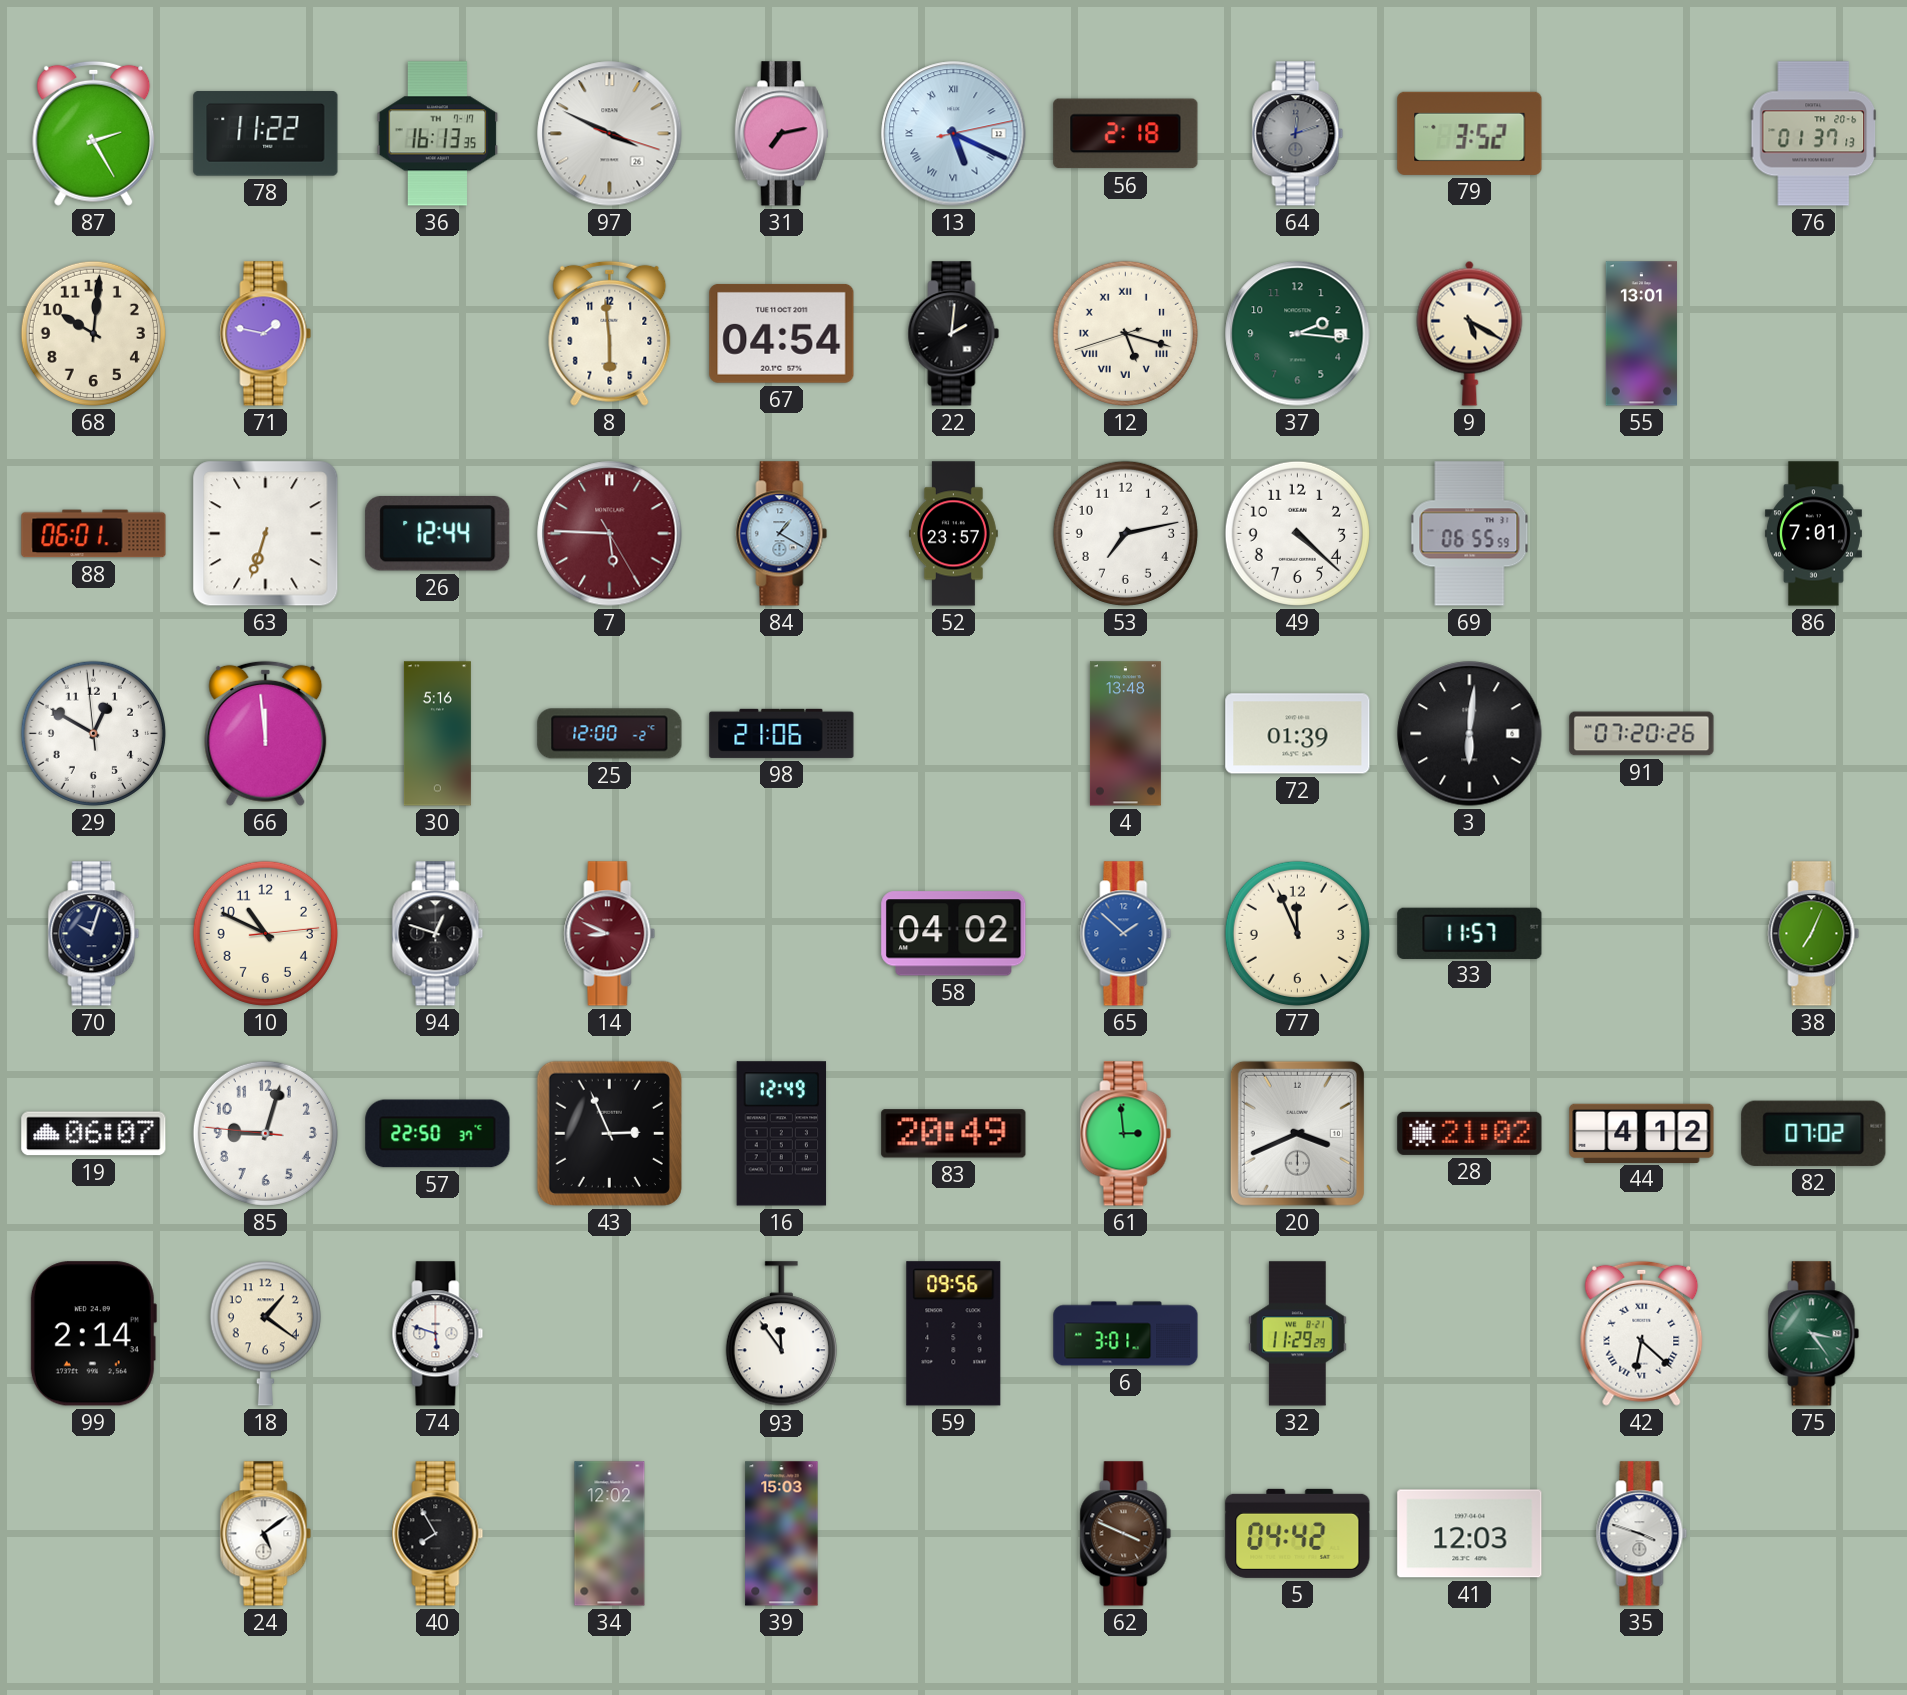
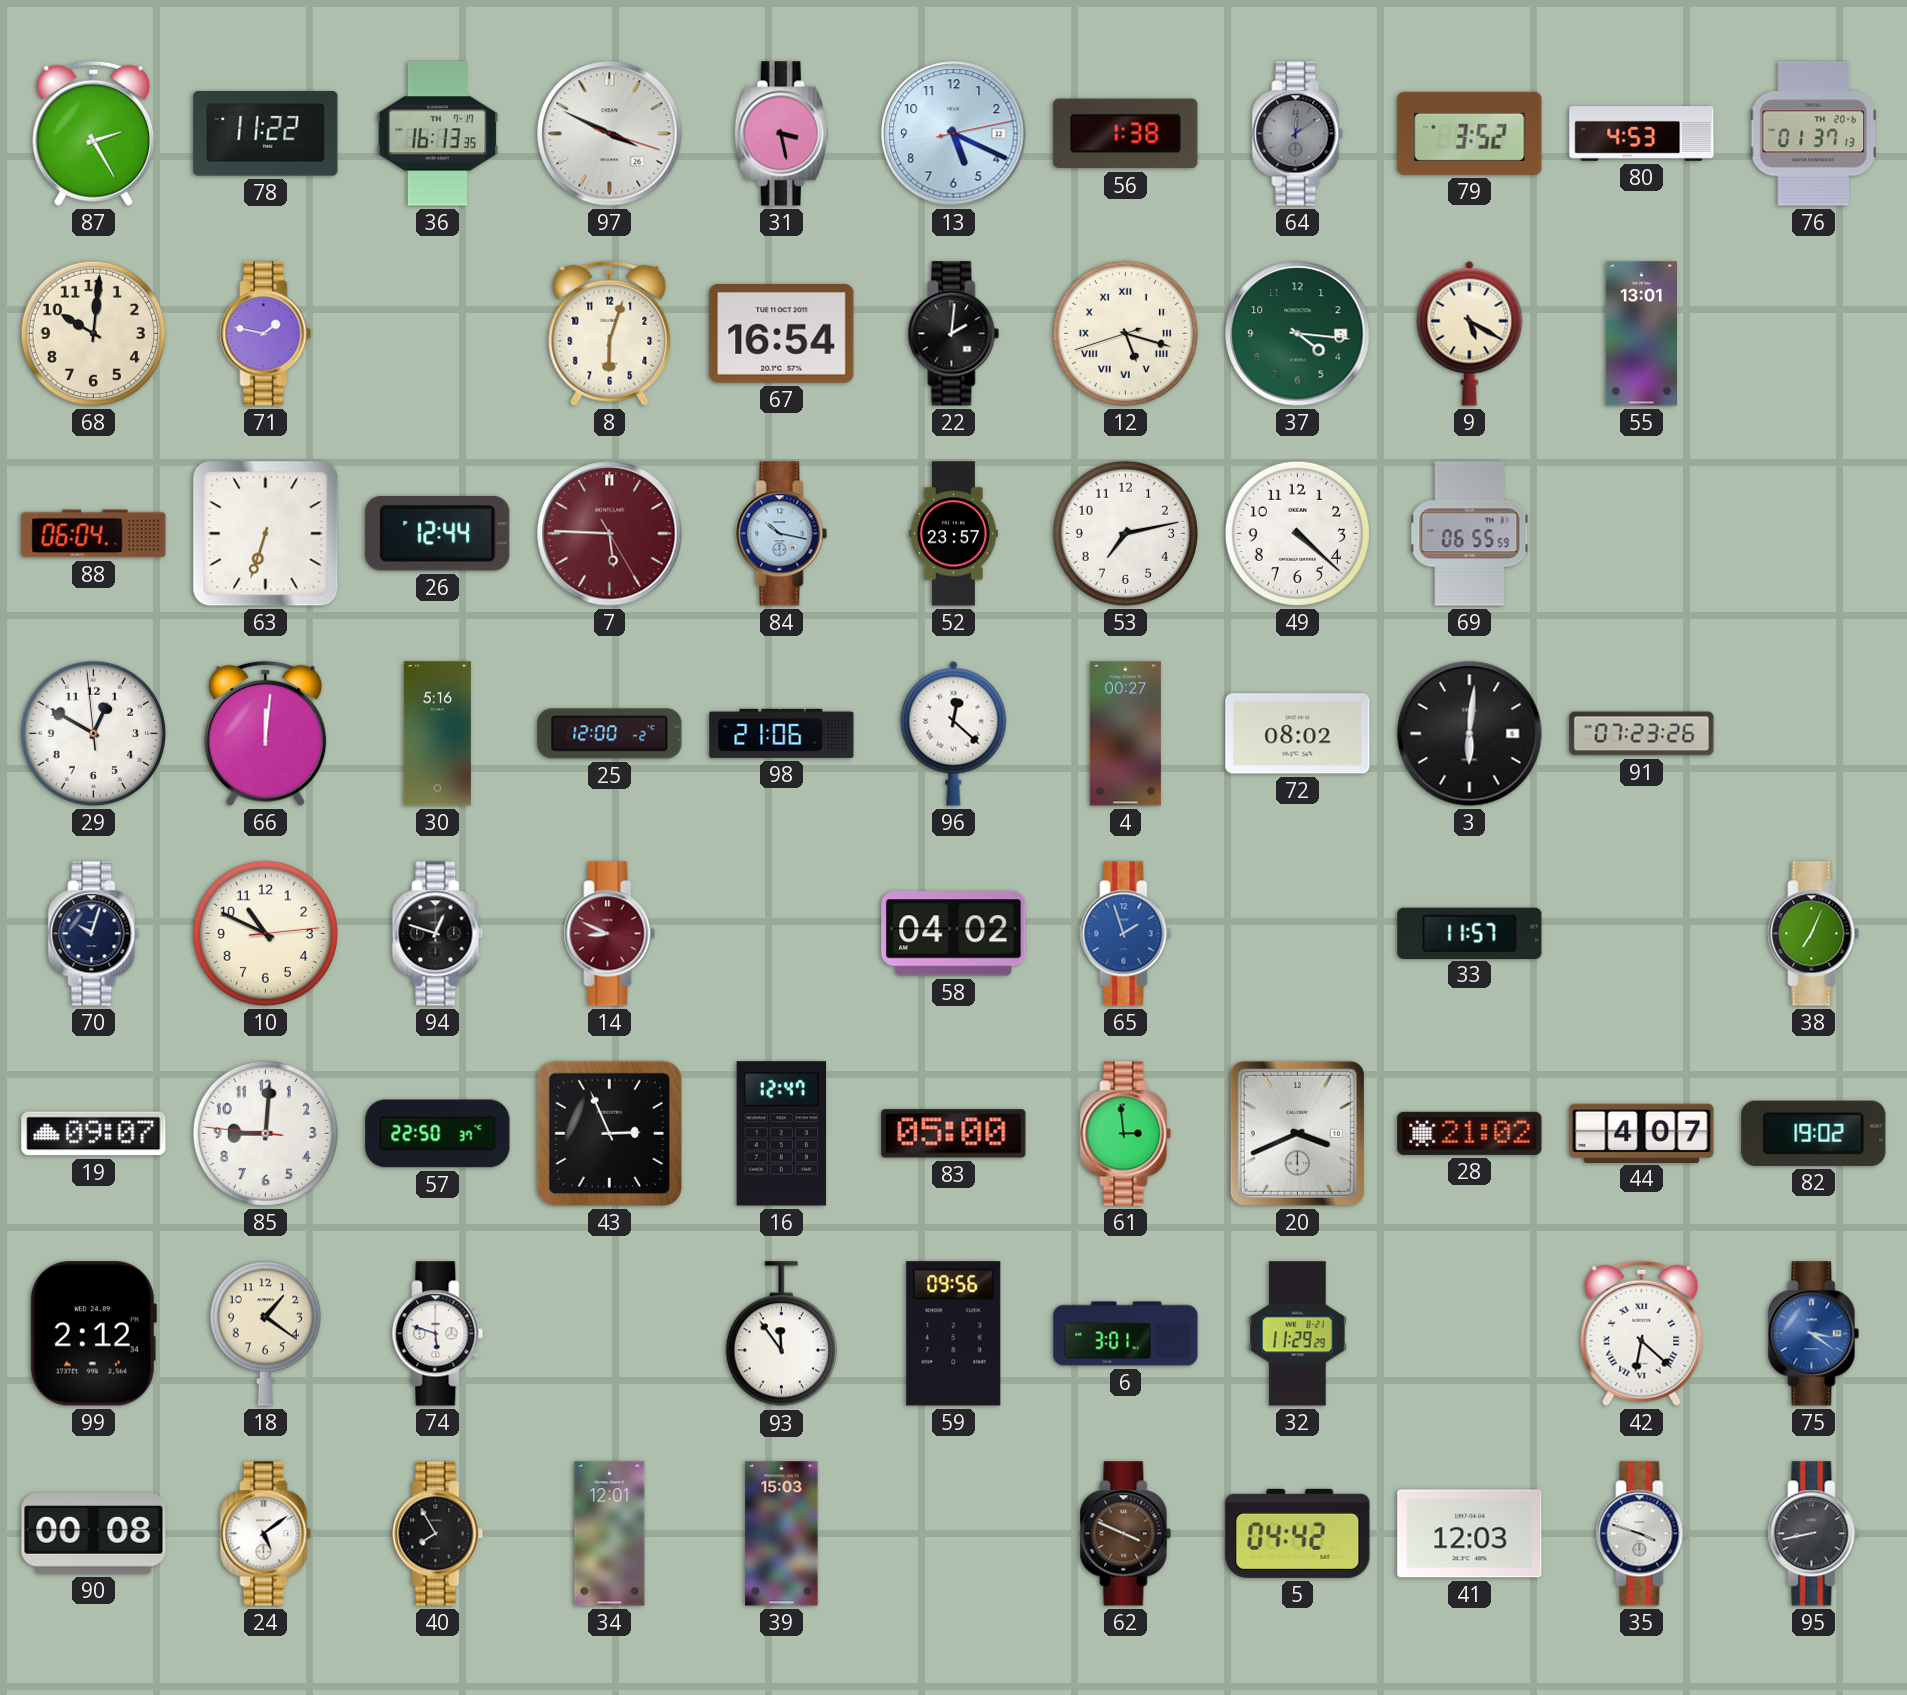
31: 7:13 -> 3:28 (781, 134)
13 numerals: Roman -> Arabic (954, 134)
56: 2:18 -> 1:38 (1126, 134)
64: 12:12 -> 12:09 (1298, 134)
80: none -> 4:53 (1642, 134)
8: 5:59 -> 6:03 (610, 333)
67: 04:54 -> 16:54 (782, 333)
37: 2:16 -> 4:16 (1298, 334)
88: 06:01 -> 06:04 (94, 534)
84: 1:20 -> 10:17 (782, 534)
86: 7:01 -> none (1813, 534)
66: 11:59 -> 12:01 (266, 733)
96: none -> 12:22 (954, 733)
4: 13:48 -> 00:27 (1125, 734)
72: 01:39 -> 08:02 (1298, 734)
91: 07:20 -> 07:23 (1642, 734)
65: 1:52 -> 1:57 (1126, 934)
77: 11:56 -> none (1297, 933)
19: 06:07 -> 09:07 (94, 1134)
85: 9:02 -> 9:00 (265, 1133)
16: 12:49 -> 12:47 (782, 1134)
83: 20:49 -> 05:00 (954, 1134)
44: 4:12 -> 4:07 (1642, 1133)
82: 07:02 -> 19:02 (1814, 1133)
99: 2:14 -> 2:12 (93, 1334)
75: 3:24 -> 3:21 (1814, 1334)
75 dial: green -> blue (1814, 1334)
90: none -> 00:08 (94, 1534)
34: 12:02 -> 12:01 (610, 1534)
95: none -> 8:43 (1814, 1534)
